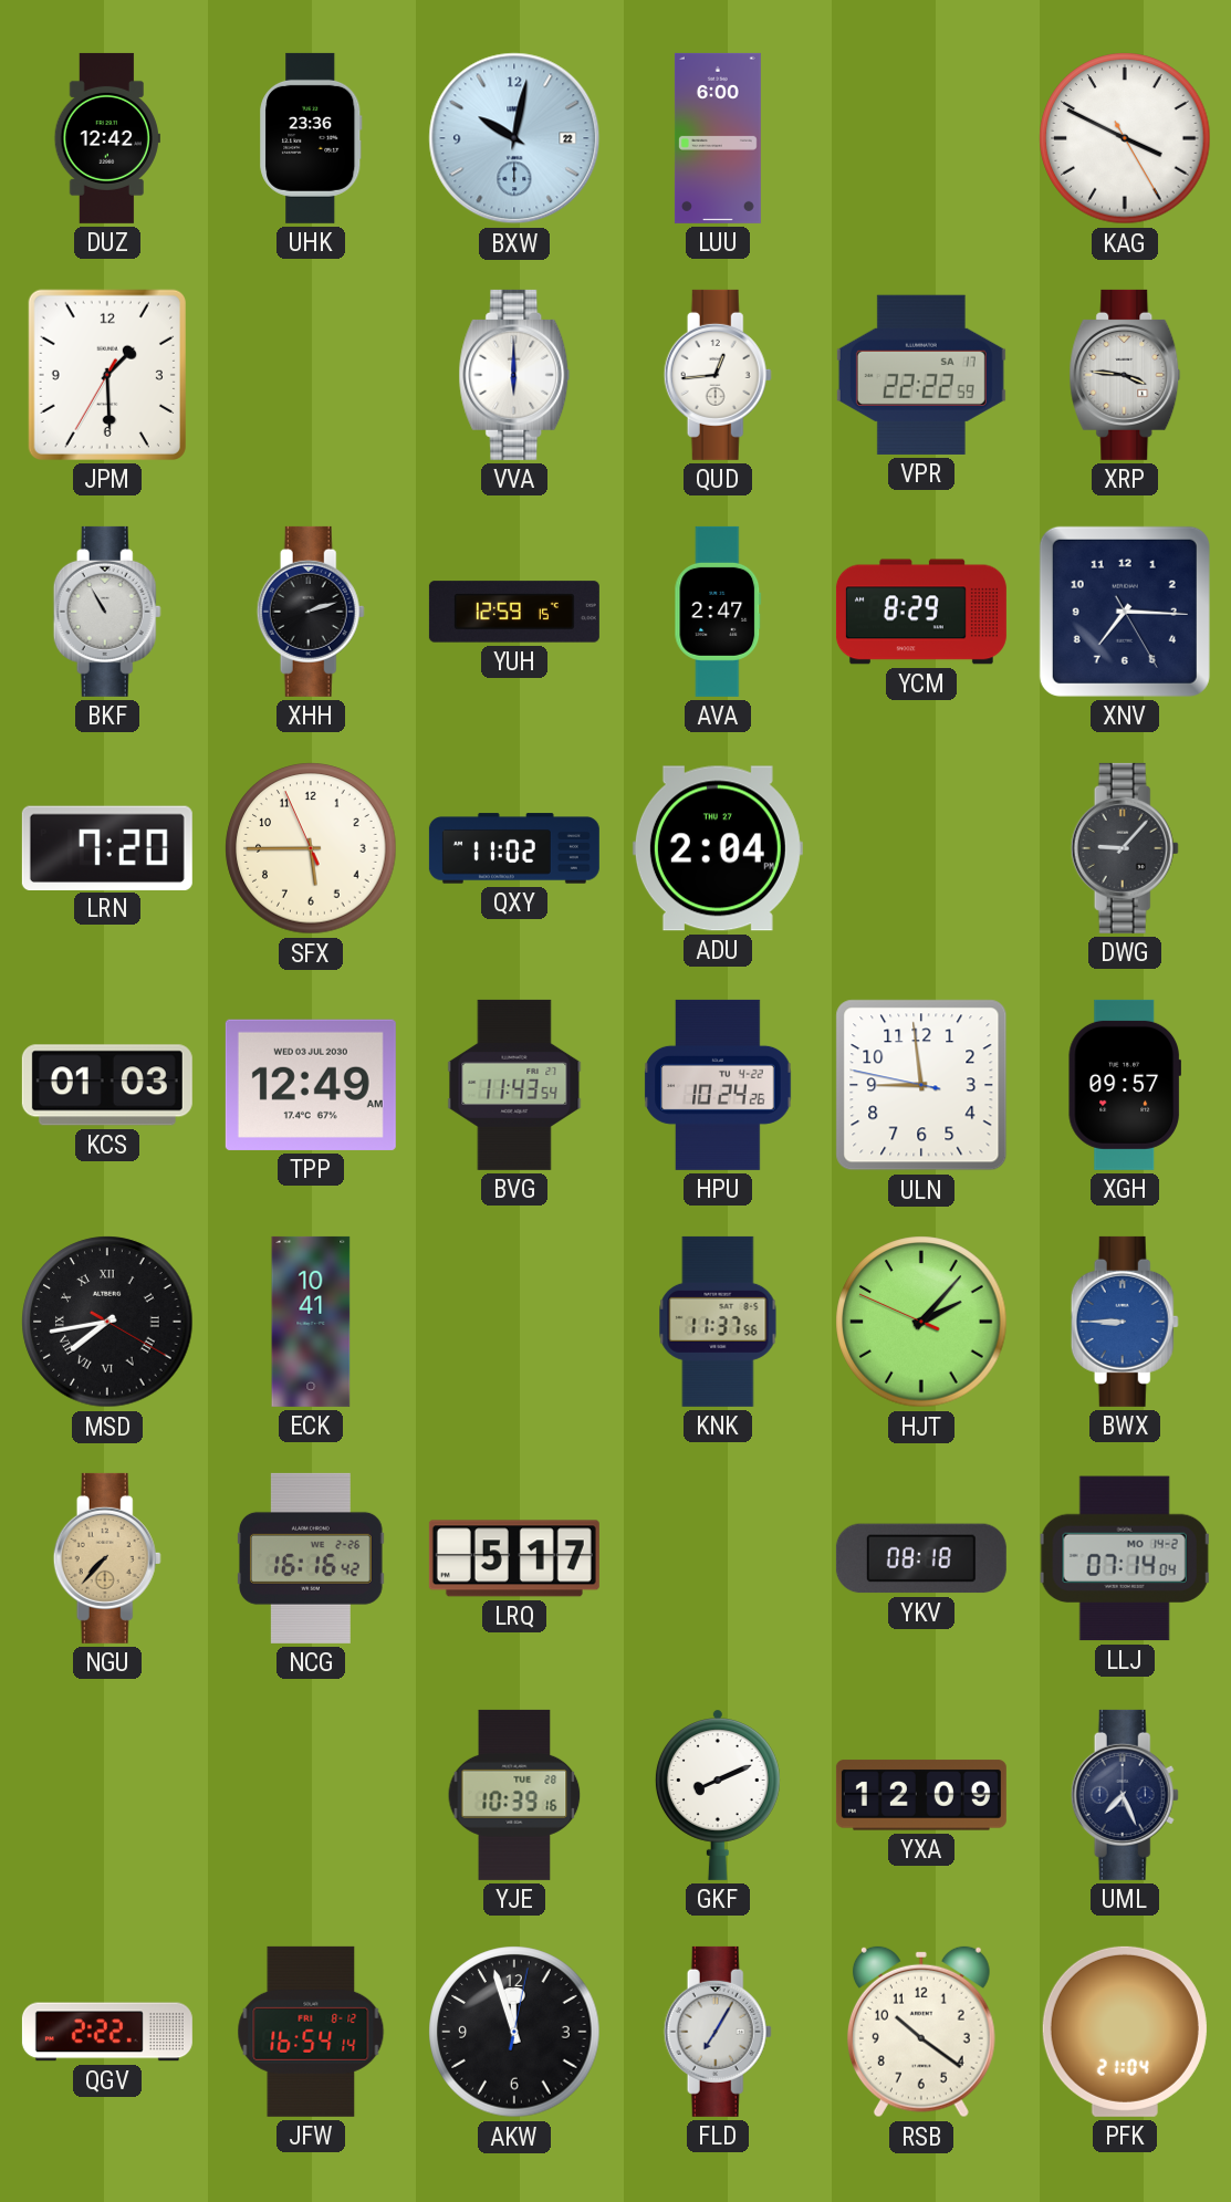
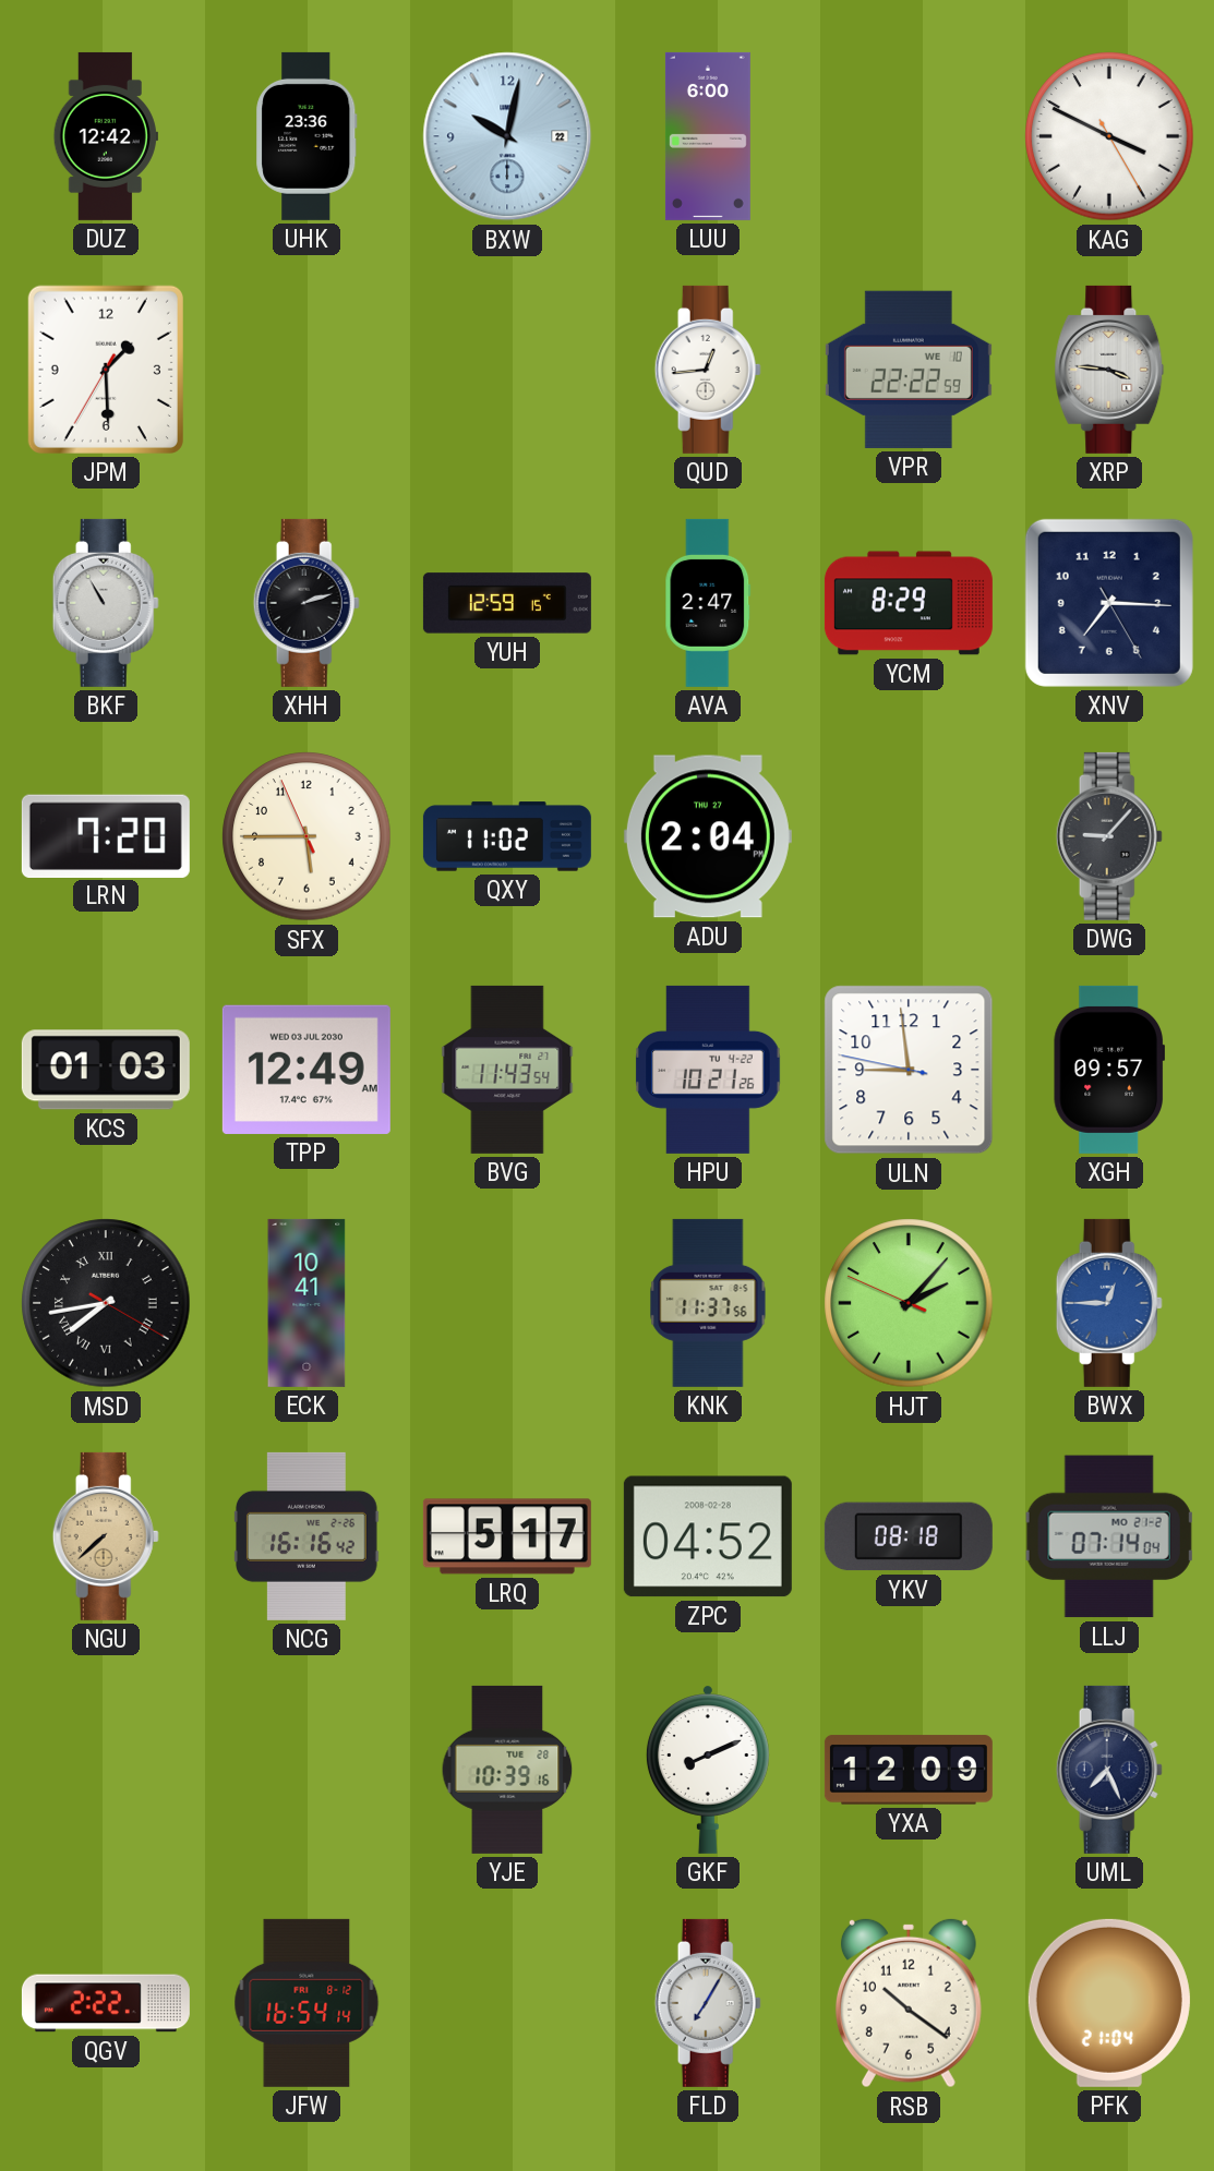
VVA: 6:00 -> none (514, 375)
VPR date: SA 17 -> WE 10 (909, 370)
HPU: 10:24 -> 10:21 (708, 1070)
BWX: 8:45 -> 12:45 (1109, 1303)
NGU: 7:37 -> 7:38 (106, 1536)
ZPC: none -> 04:52 (708, 1536)
LLJ date: MO 14-2 -> MO 21-2 (1109, 1536)
AKW: 11:57 -> none (514, 2032)
